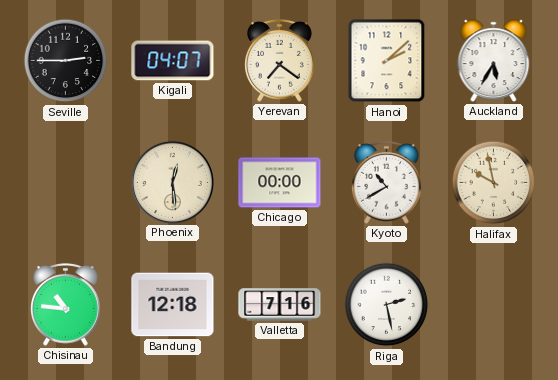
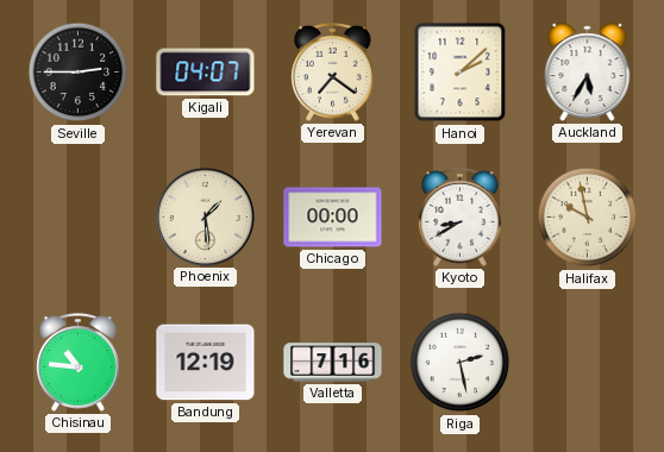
Phoenix: 12:29 -> 1:29 (205, 216)
Kyoto: 10:40 -> 8:40 (461, 216)
Bandung: 12:18 -> 12:19 (206, 363)
